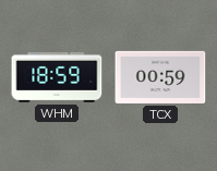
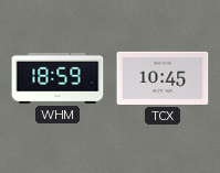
TCX: 00:59 -> 10:45 (163, 78)
